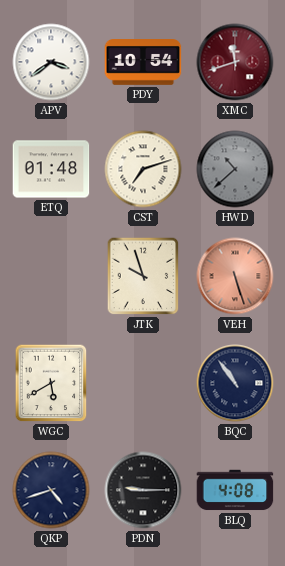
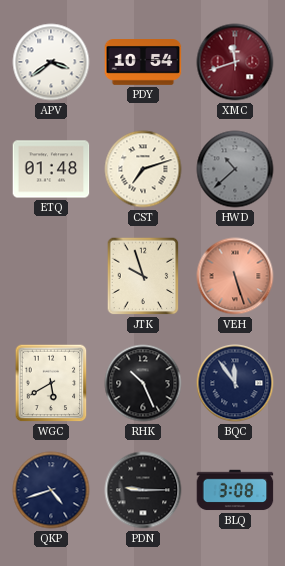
RHK: none -> 10:26 (143, 383)
BQC: 10:54 -> 11:54 (235, 383)
BLQ: 4:08 -> 3:08 (235, 490)
